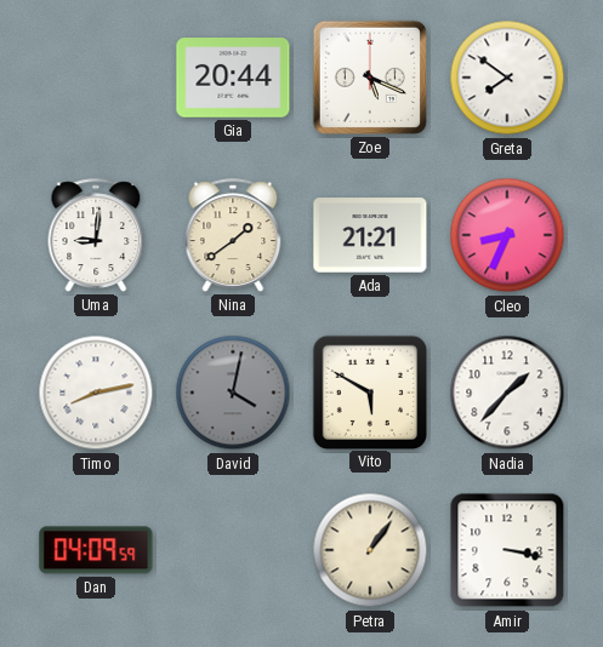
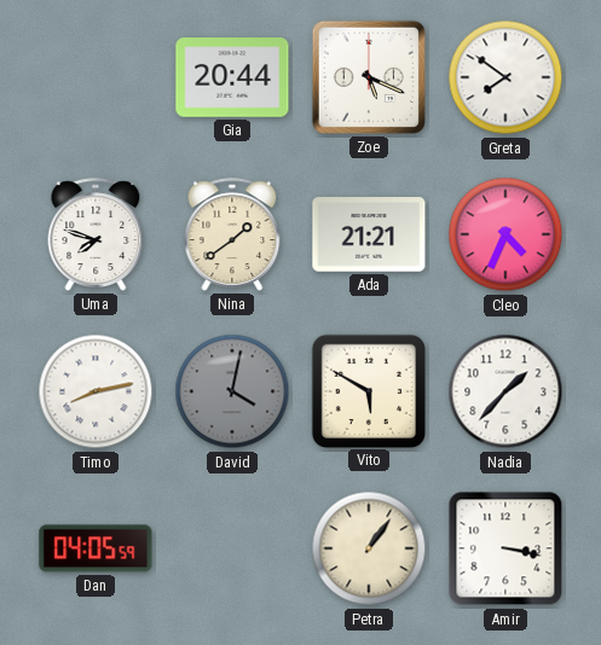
Uma: 9:01 -> 7:48 (96, 234)
Cleo: 8:34 -> 4:34 (505, 234)
Dan: 04:09 -> 04:05 (96, 548)
